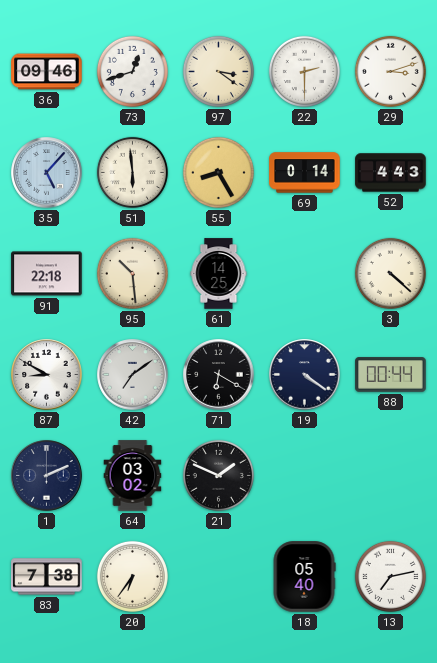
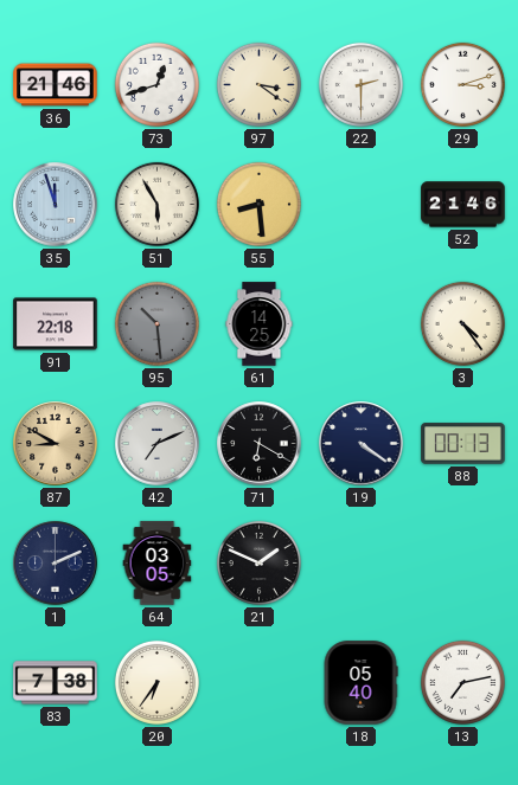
36: 09:46 -> 21:46 (56, 85)
35: 5:07 -> 11:57 (56, 205)
51: 5:59 -> 5:55 (156, 204)
55: 8:25 -> 8:29 (258, 204)
69: 0:14 -> none (305, 173)
52: 4:43 -> 21:46 (463, 205)
95 dial: cream -> grey (156, 323)
3: 4:22 -> 4:24 (462, 323)
87 dial: white -> champagne (56, 444)
42: 7:09 -> 7:11 (158, 444)
88: 00:44 -> 00:13 (463, 444)
64: 03:02 -> 03:05 (158, 564)
